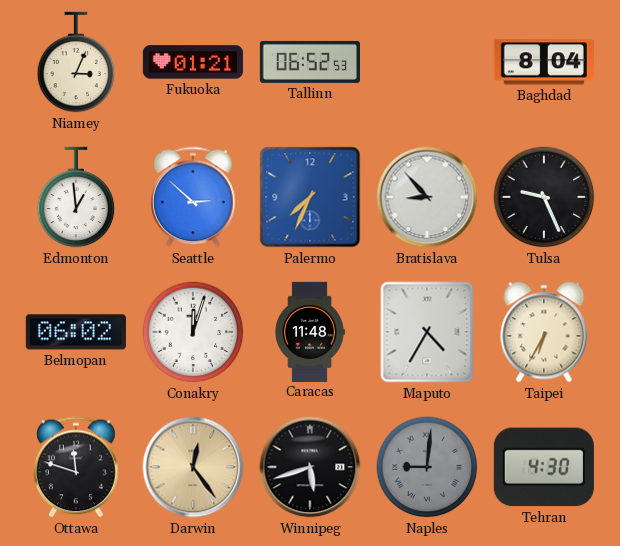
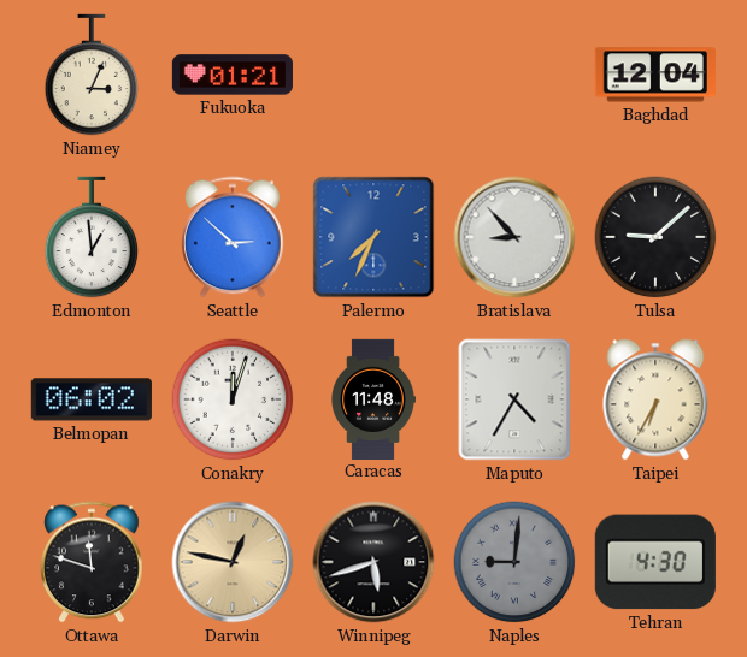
Tallinn: 06:52 -> none (309, 62)
Baghdad: 8:04 -> 12:04 (655, 75)
Tulsa: 9:26 -> 9:08 (655, 237)
Darwin: 12:24 -> 12:47 (233, 562)
